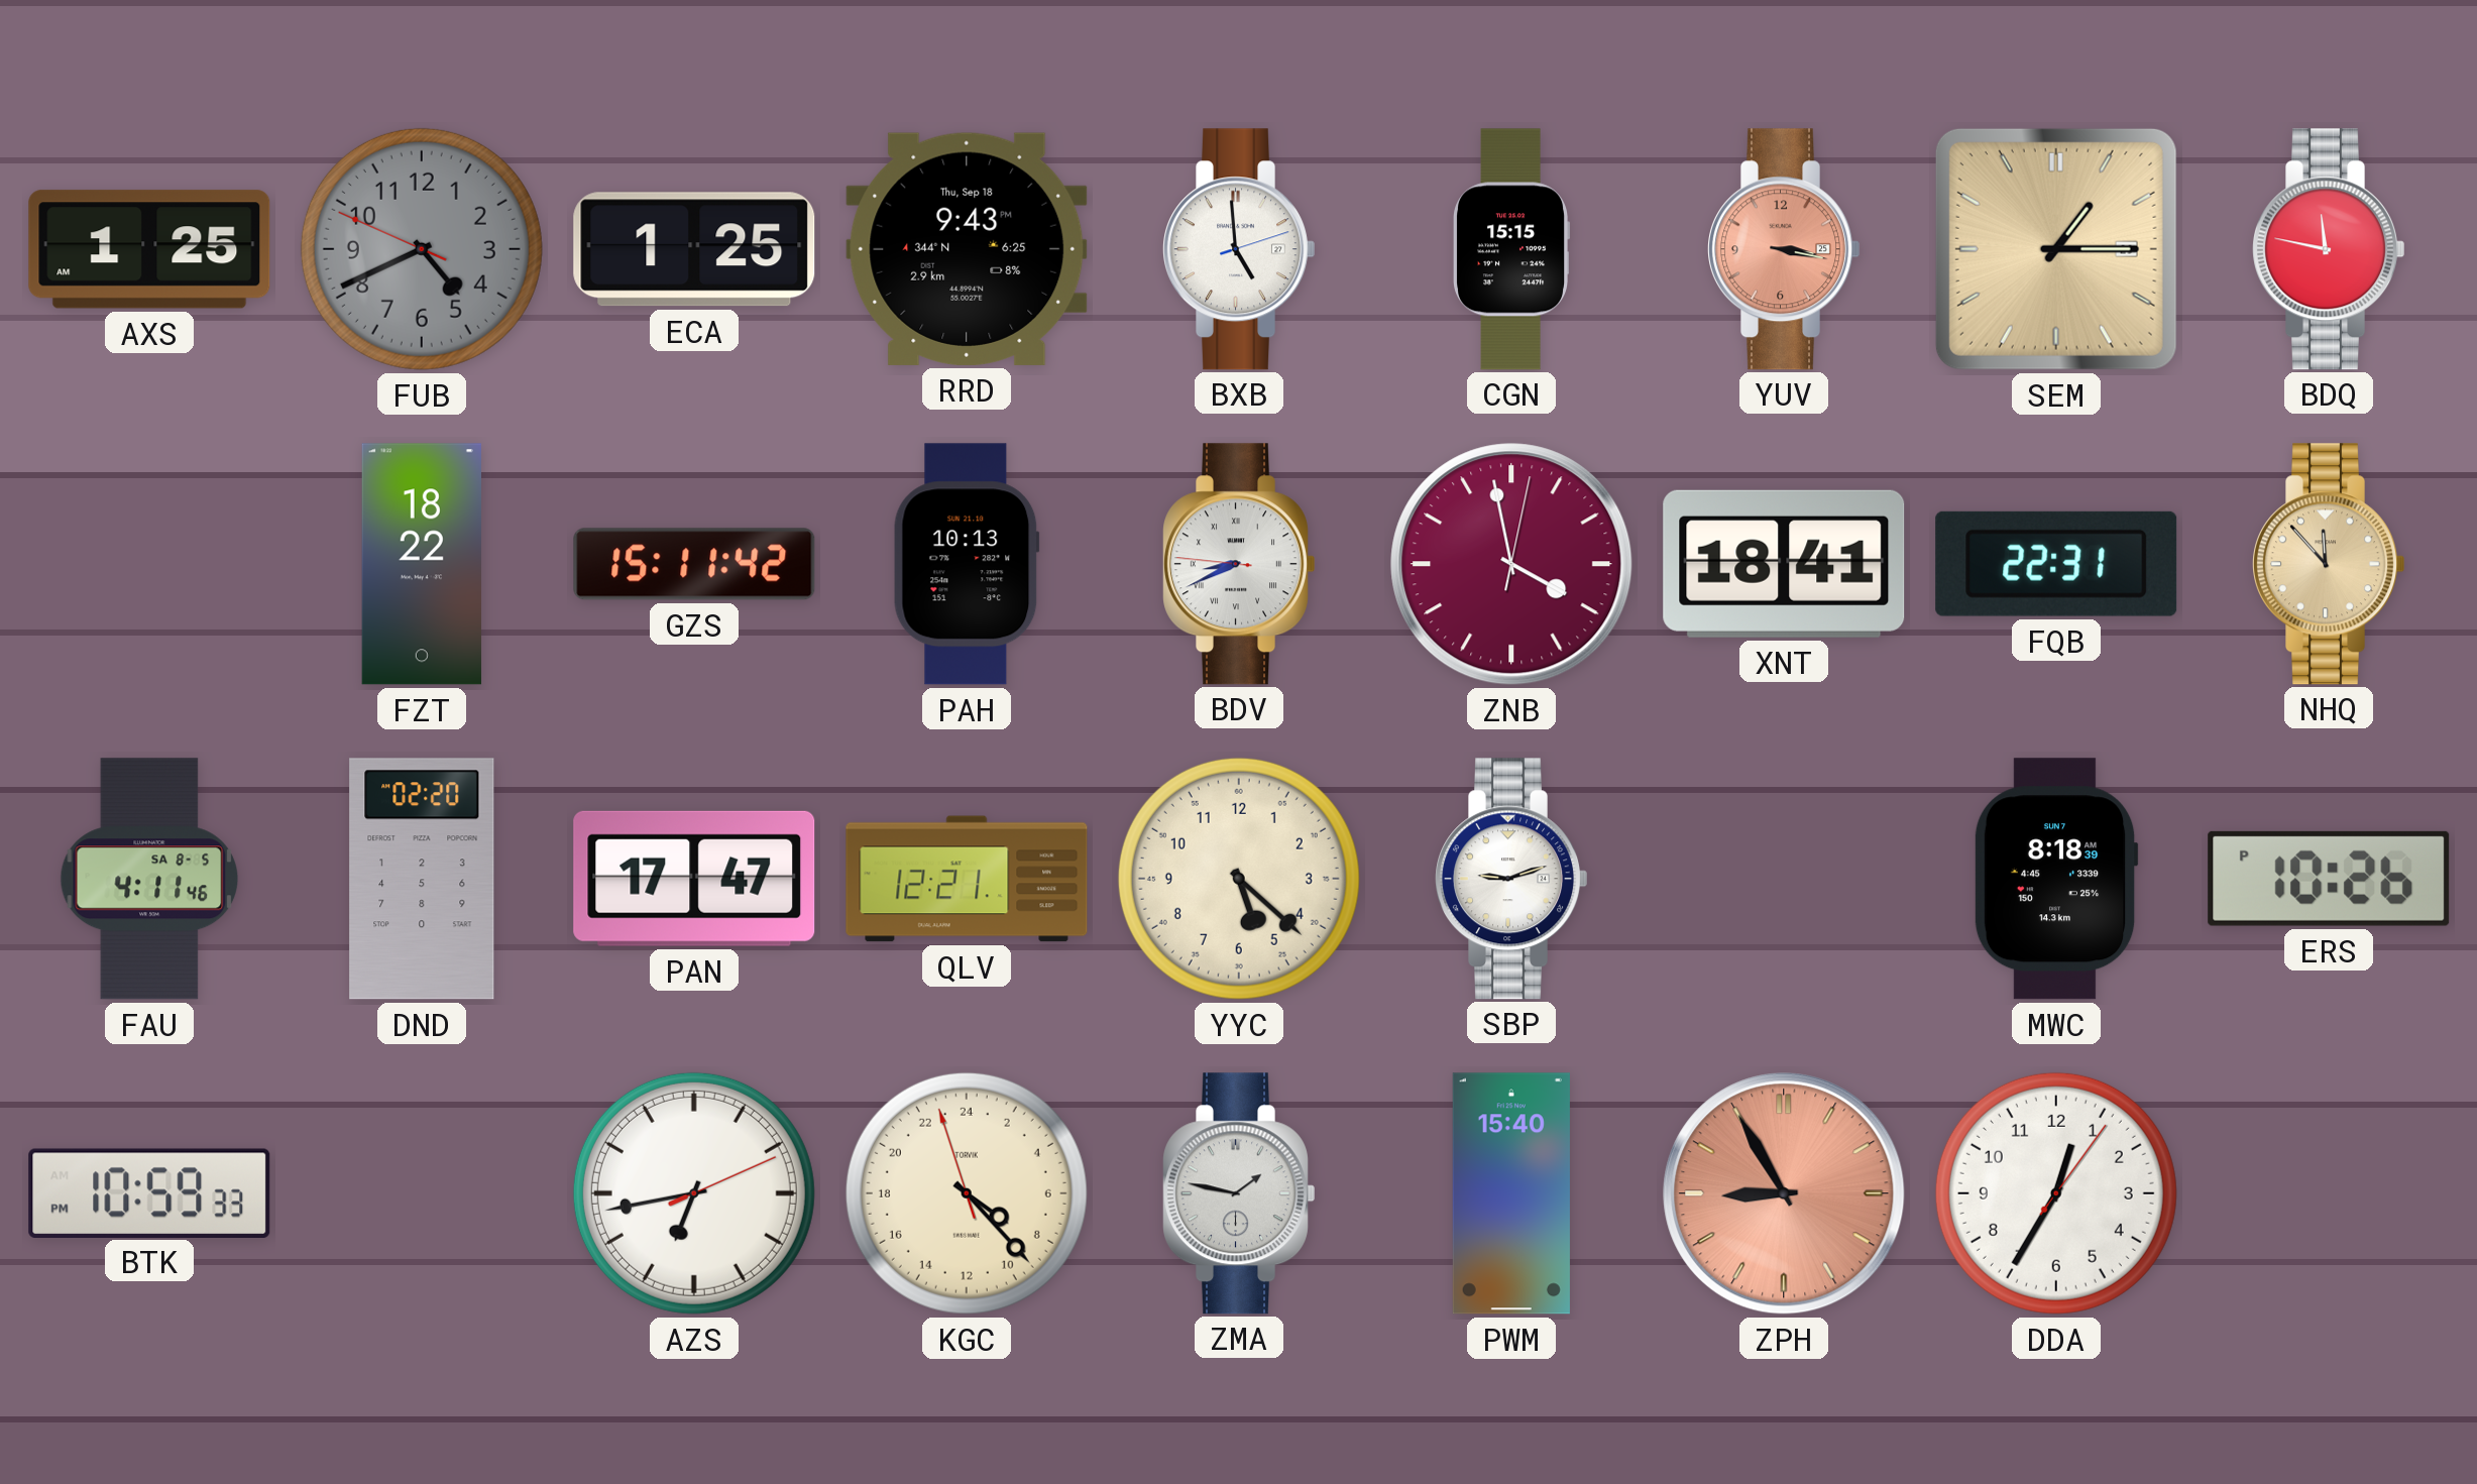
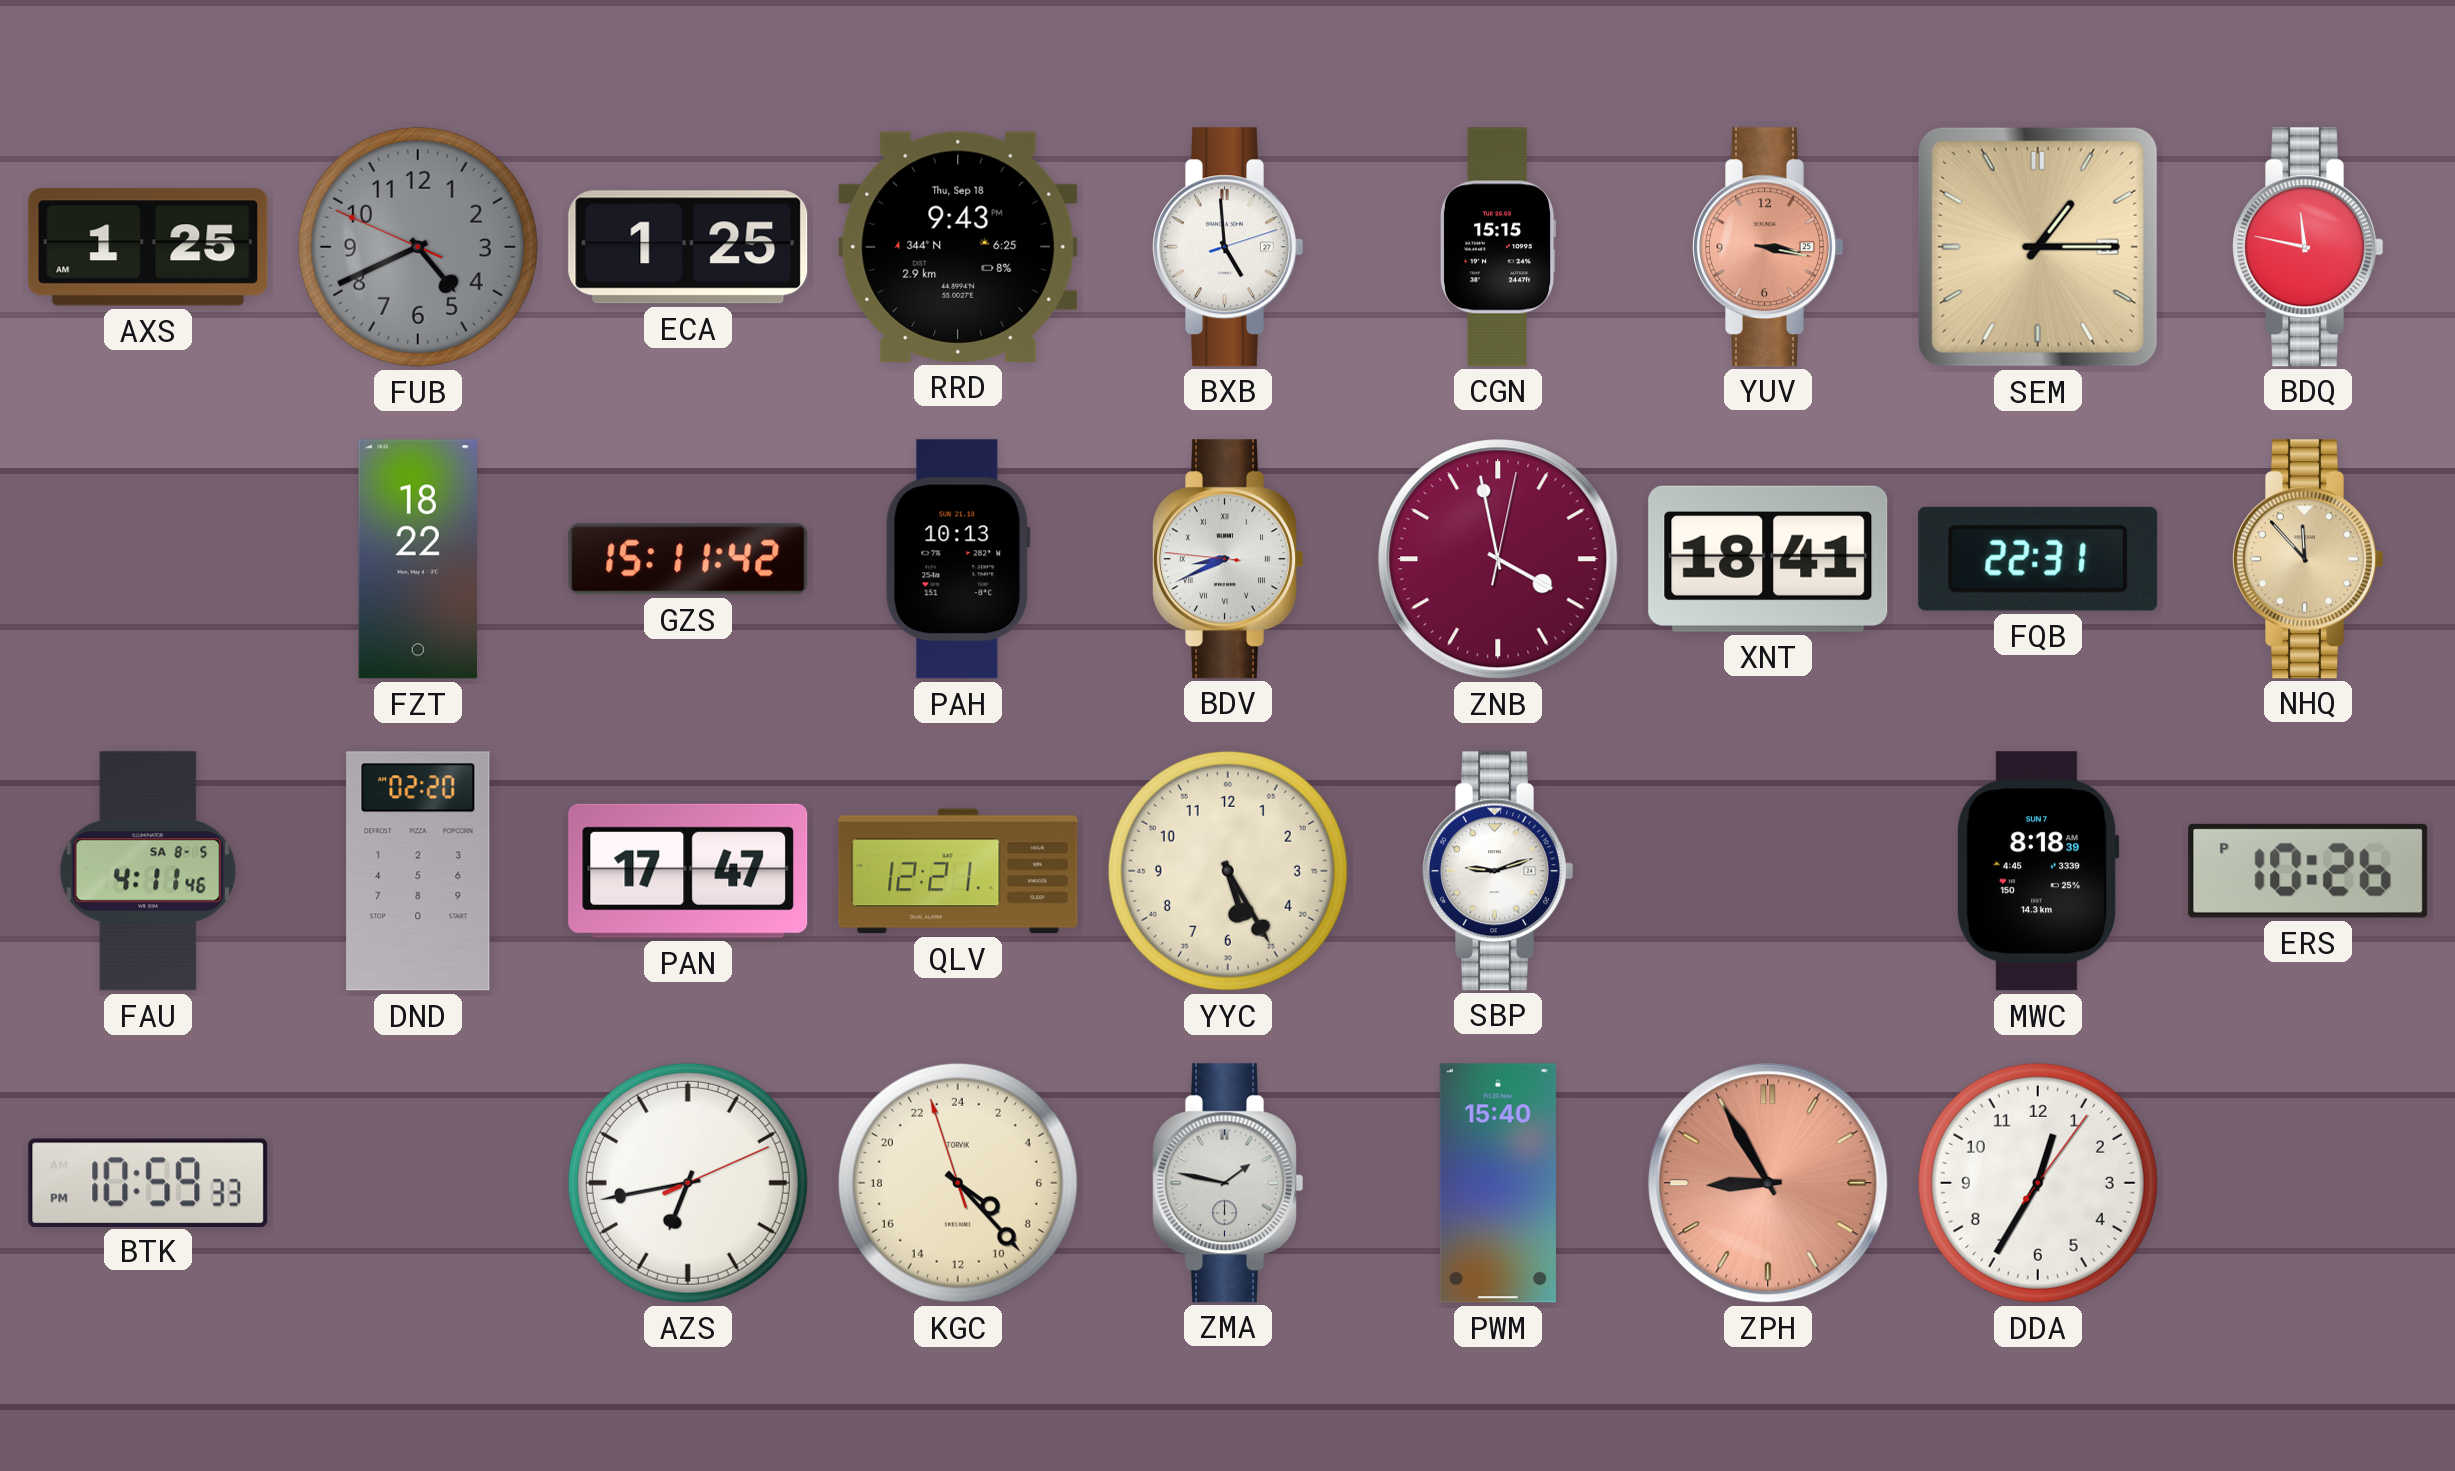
YYC: 5:22 -> 5:25 (1228, 871)
